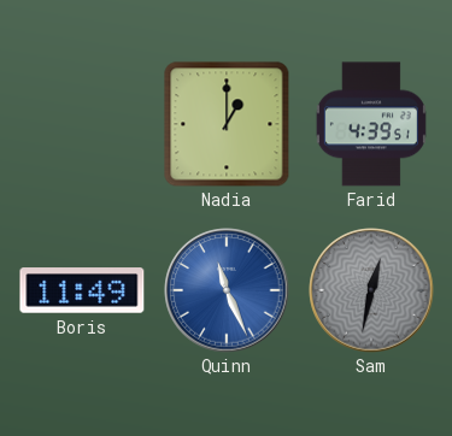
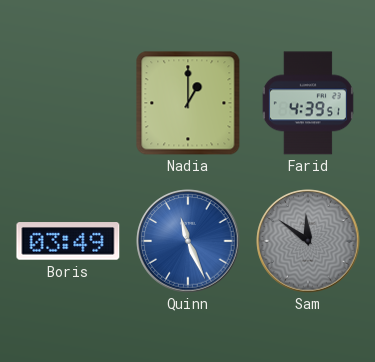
Boris: 11:49 -> 03:49 (68, 241)
Sam: 12:32 -> 11:51 (308, 241)
